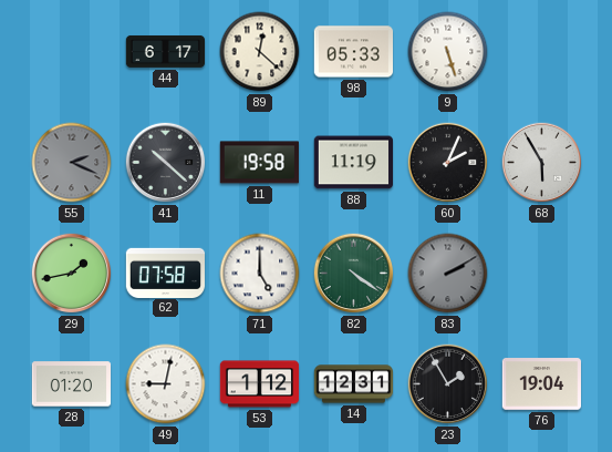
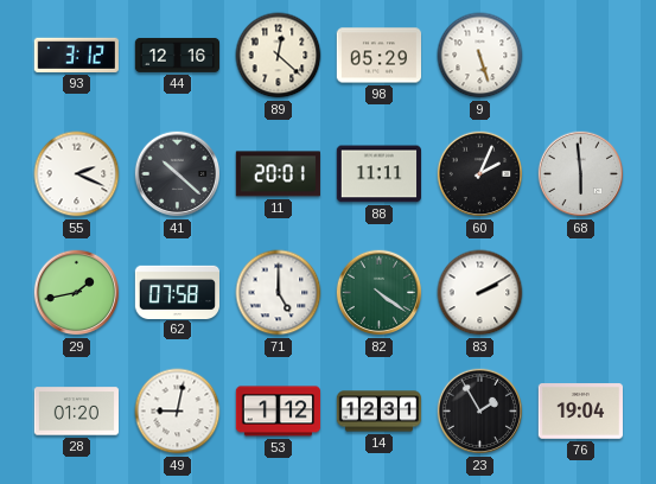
93: none -> 3:12 (76, 55)
44: 6:17 -> 12:16 (178, 55)
98: 05:33 -> 05:29 (378, 56)
55 dial: grey -> white (77, 174)
11: 19:58 -> 20:01 (278, 174)
88: 11:19 -> 11:11 (378, 174)
68: 5:55 -> 5:59 (581, 174)
83 dial: grey -> white (480, 293)
